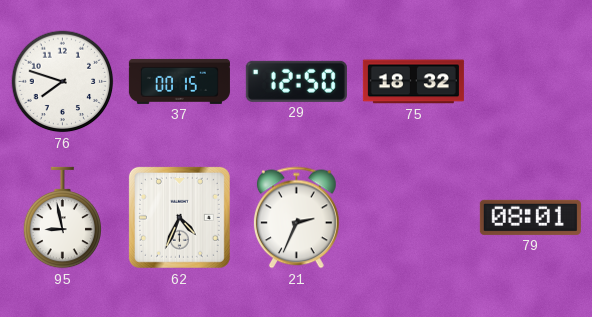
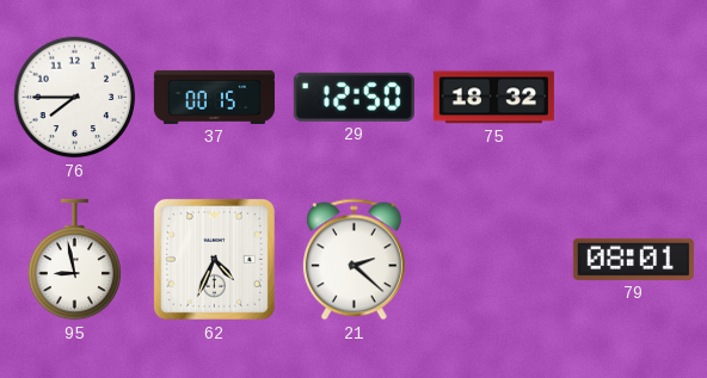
76: 7:48 -> 7:45 (75, 98)
21: 2:34 -> 2:22 (353, 260)
